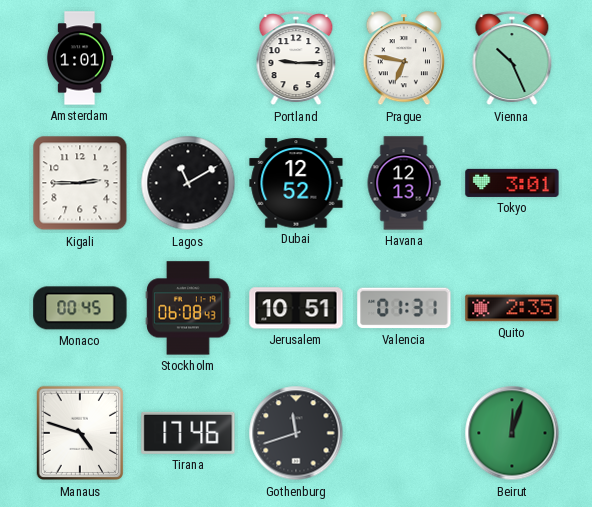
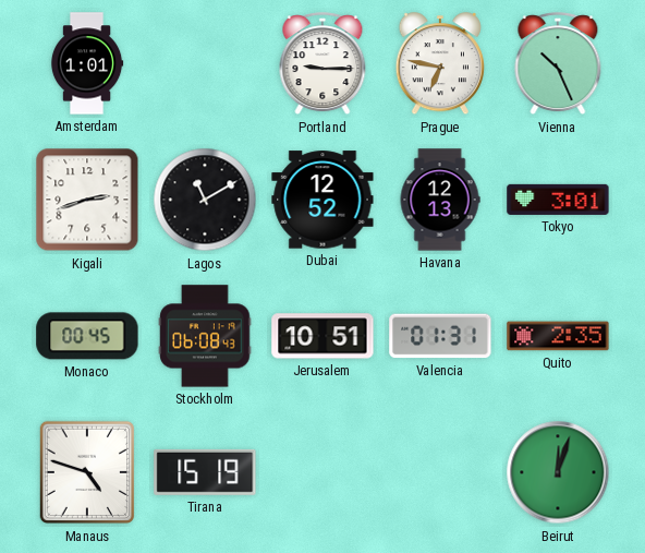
Kigali: 2:45 -> 2:42 (87, 200)
Tirana: 17:46 -> 15:19 (205, 472)
Gothenburg: 11:42 -> none (296, 433)
